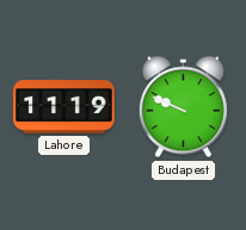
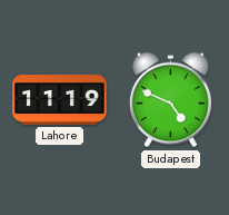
Budapest: 9:49 -> 4:49 (170, 100)
